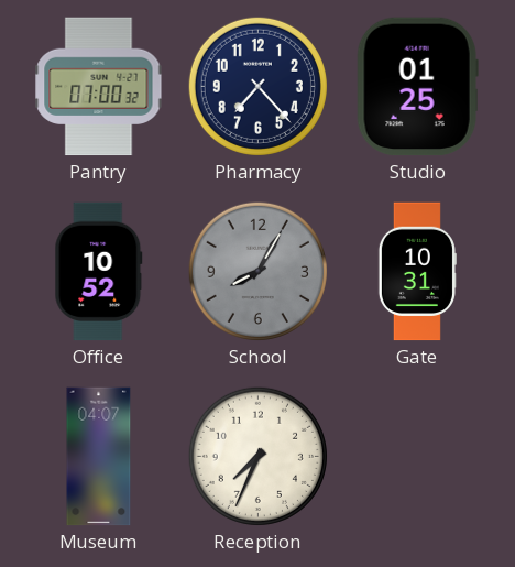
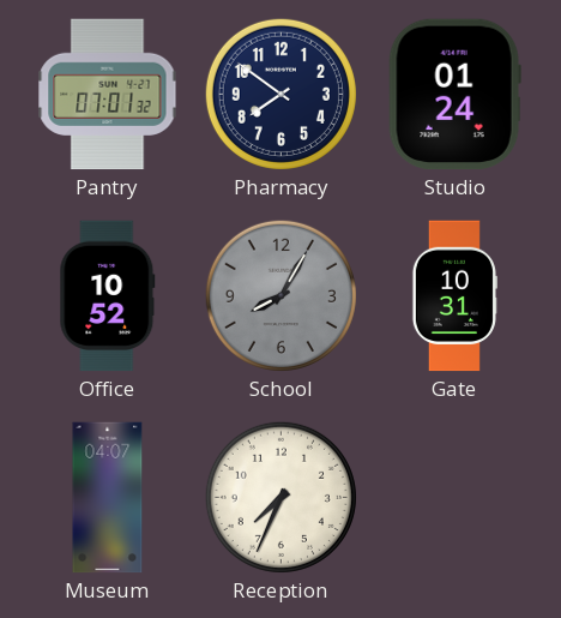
Pantry: 07:00 -> 07:01 (108, 95)
Pharmacy: 7:23 -> 7:51 (280, 94)
Studio: 01:25 -> 01:24 (454, 95)
